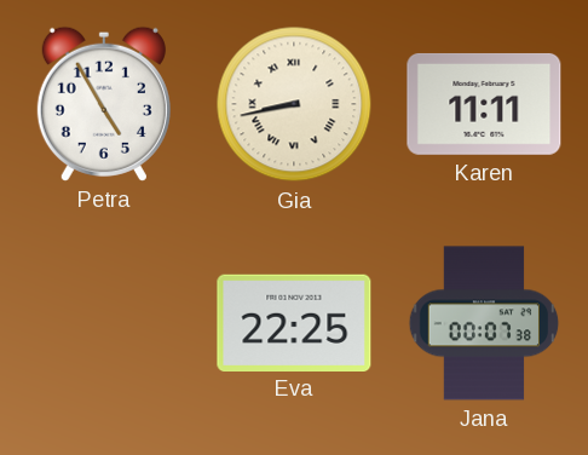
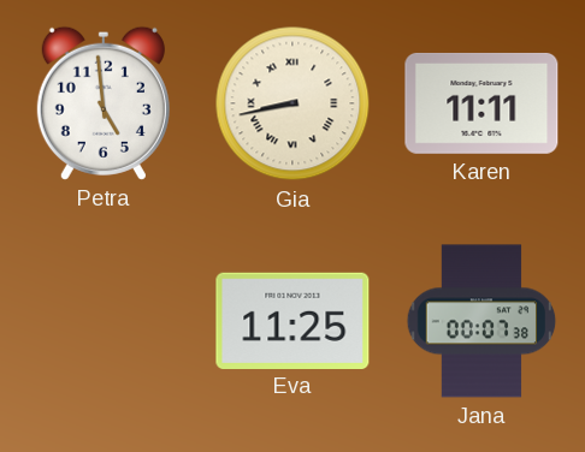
Petra: 4:55 -> 4:59 (104, 103)
Eva: 22:25 -> 11:25 (292, 320)
